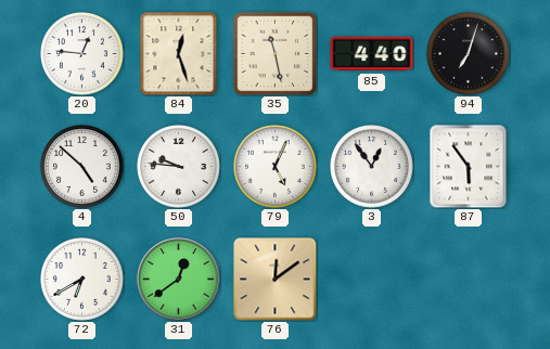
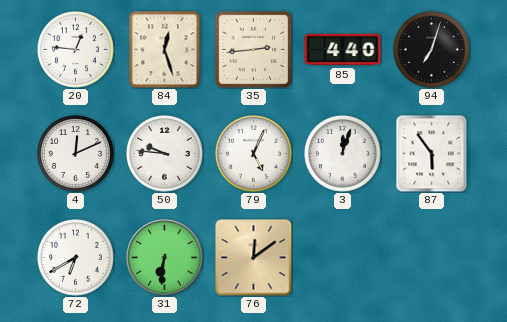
35: 11:28 -> 2:44 (253, 49)
4: 4:52 -> 12:11 (76, 154)
3: 12:54 -> 12:03 (343, 154)
31: 12:39 -> 6:31 (165, 258)
